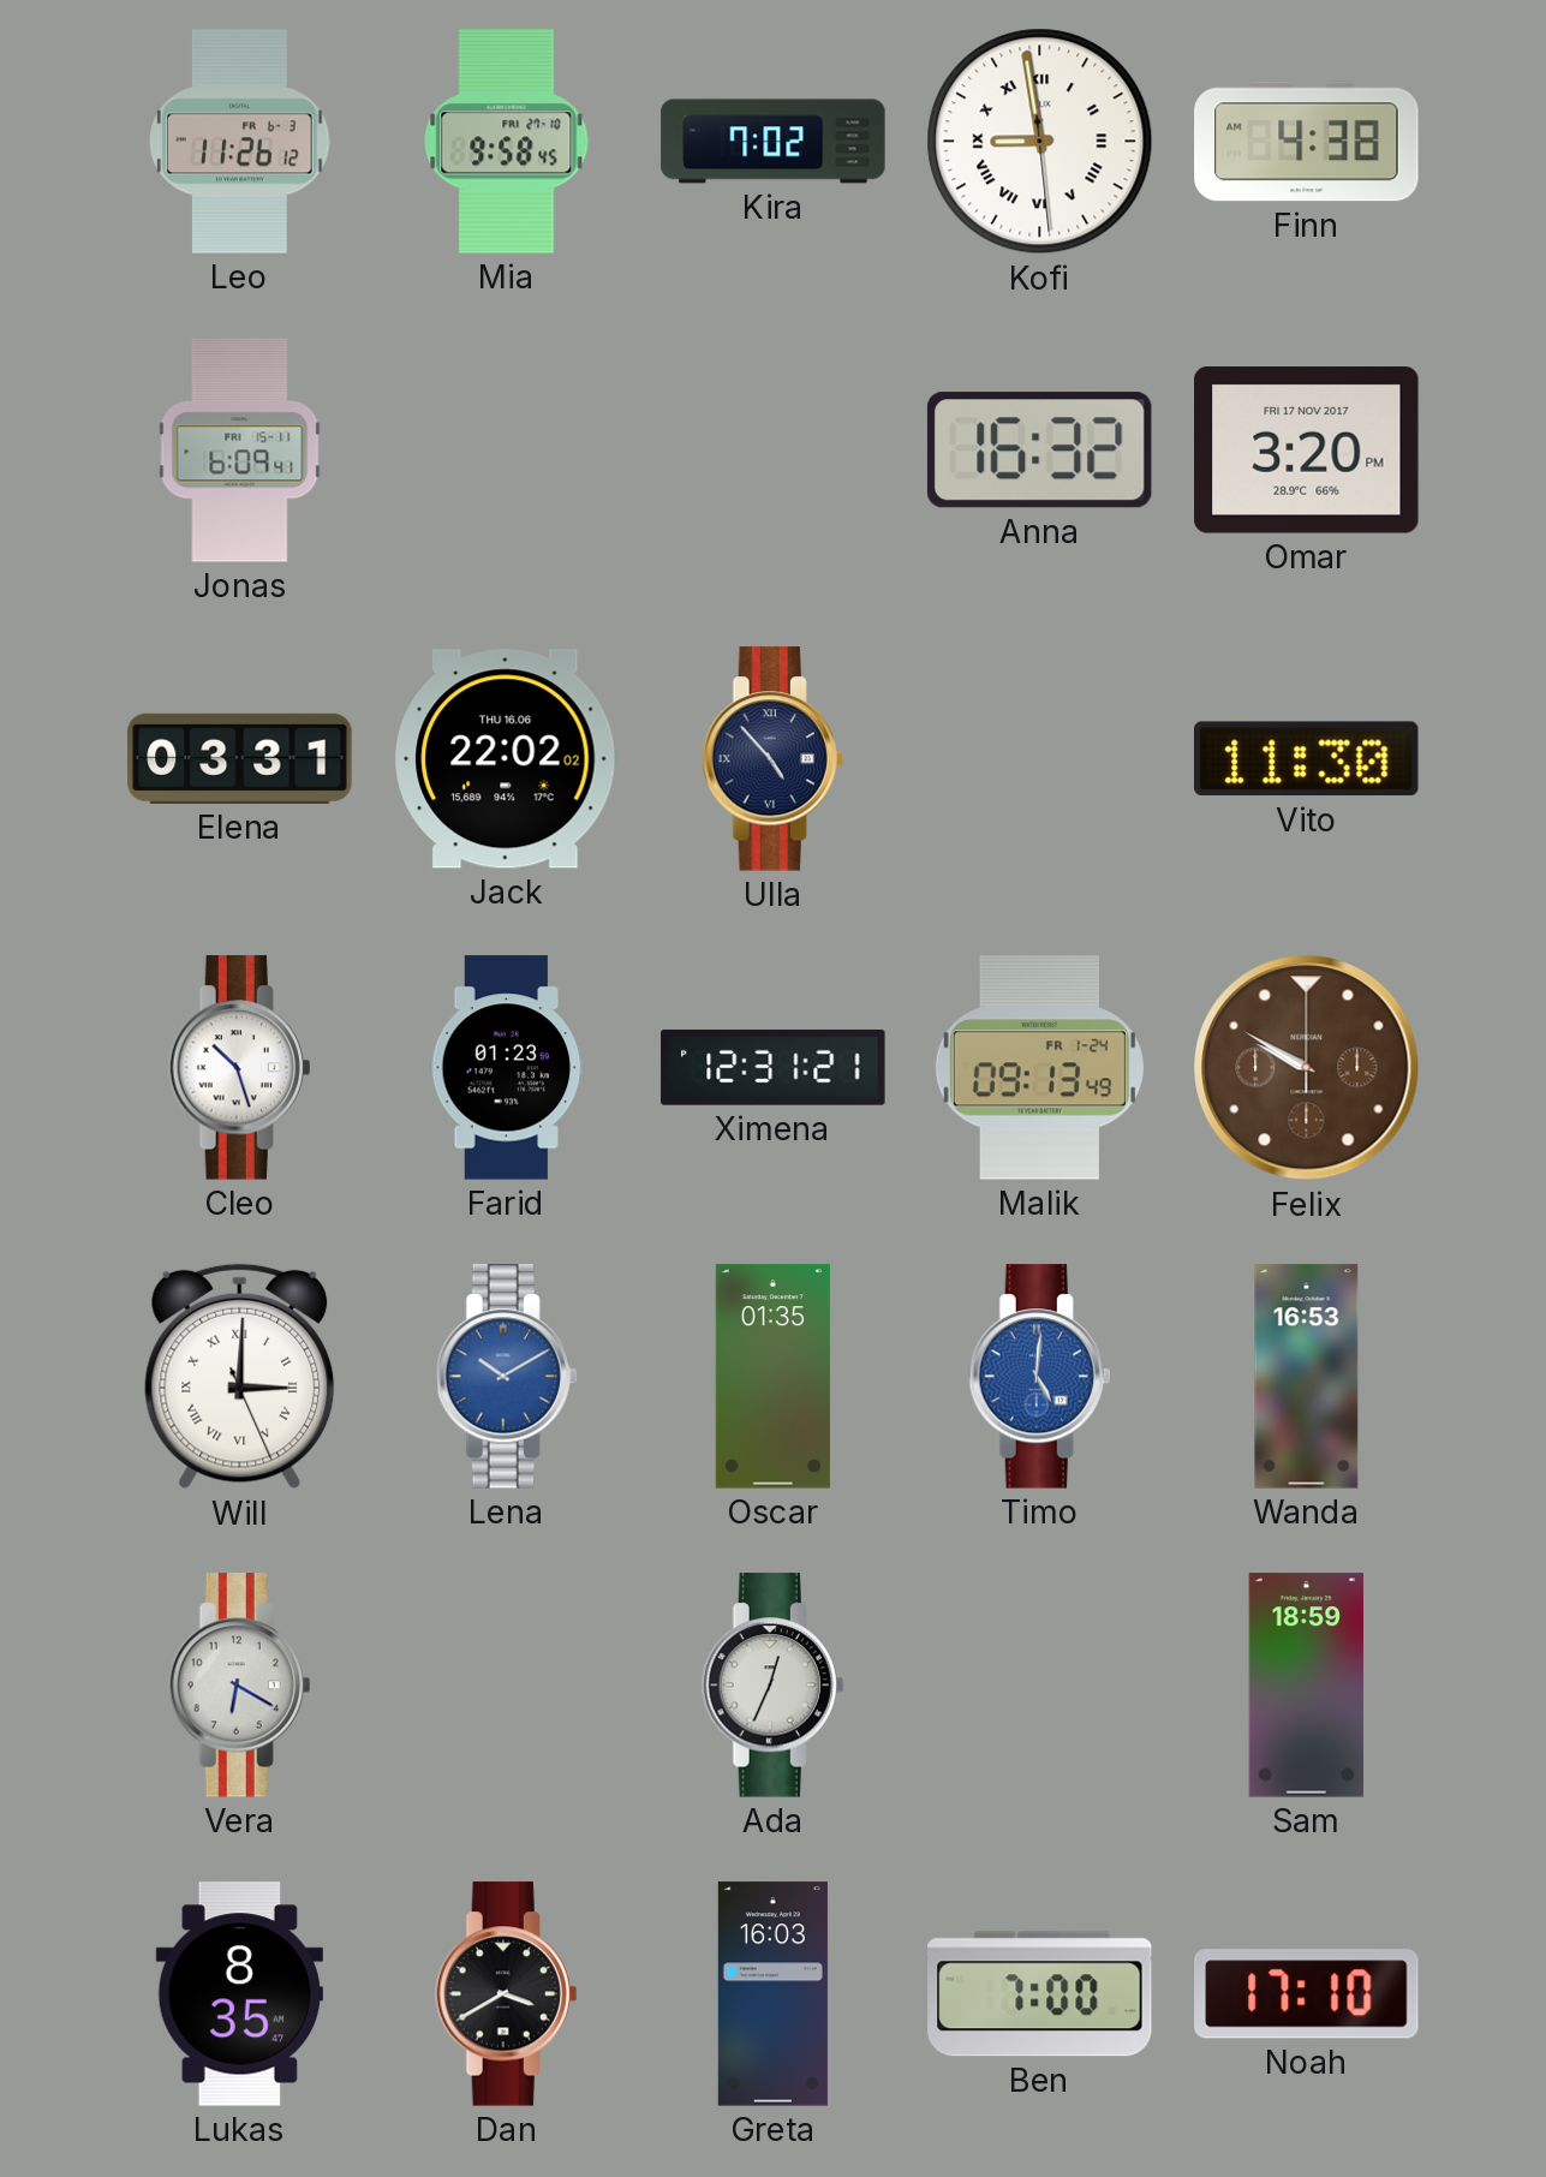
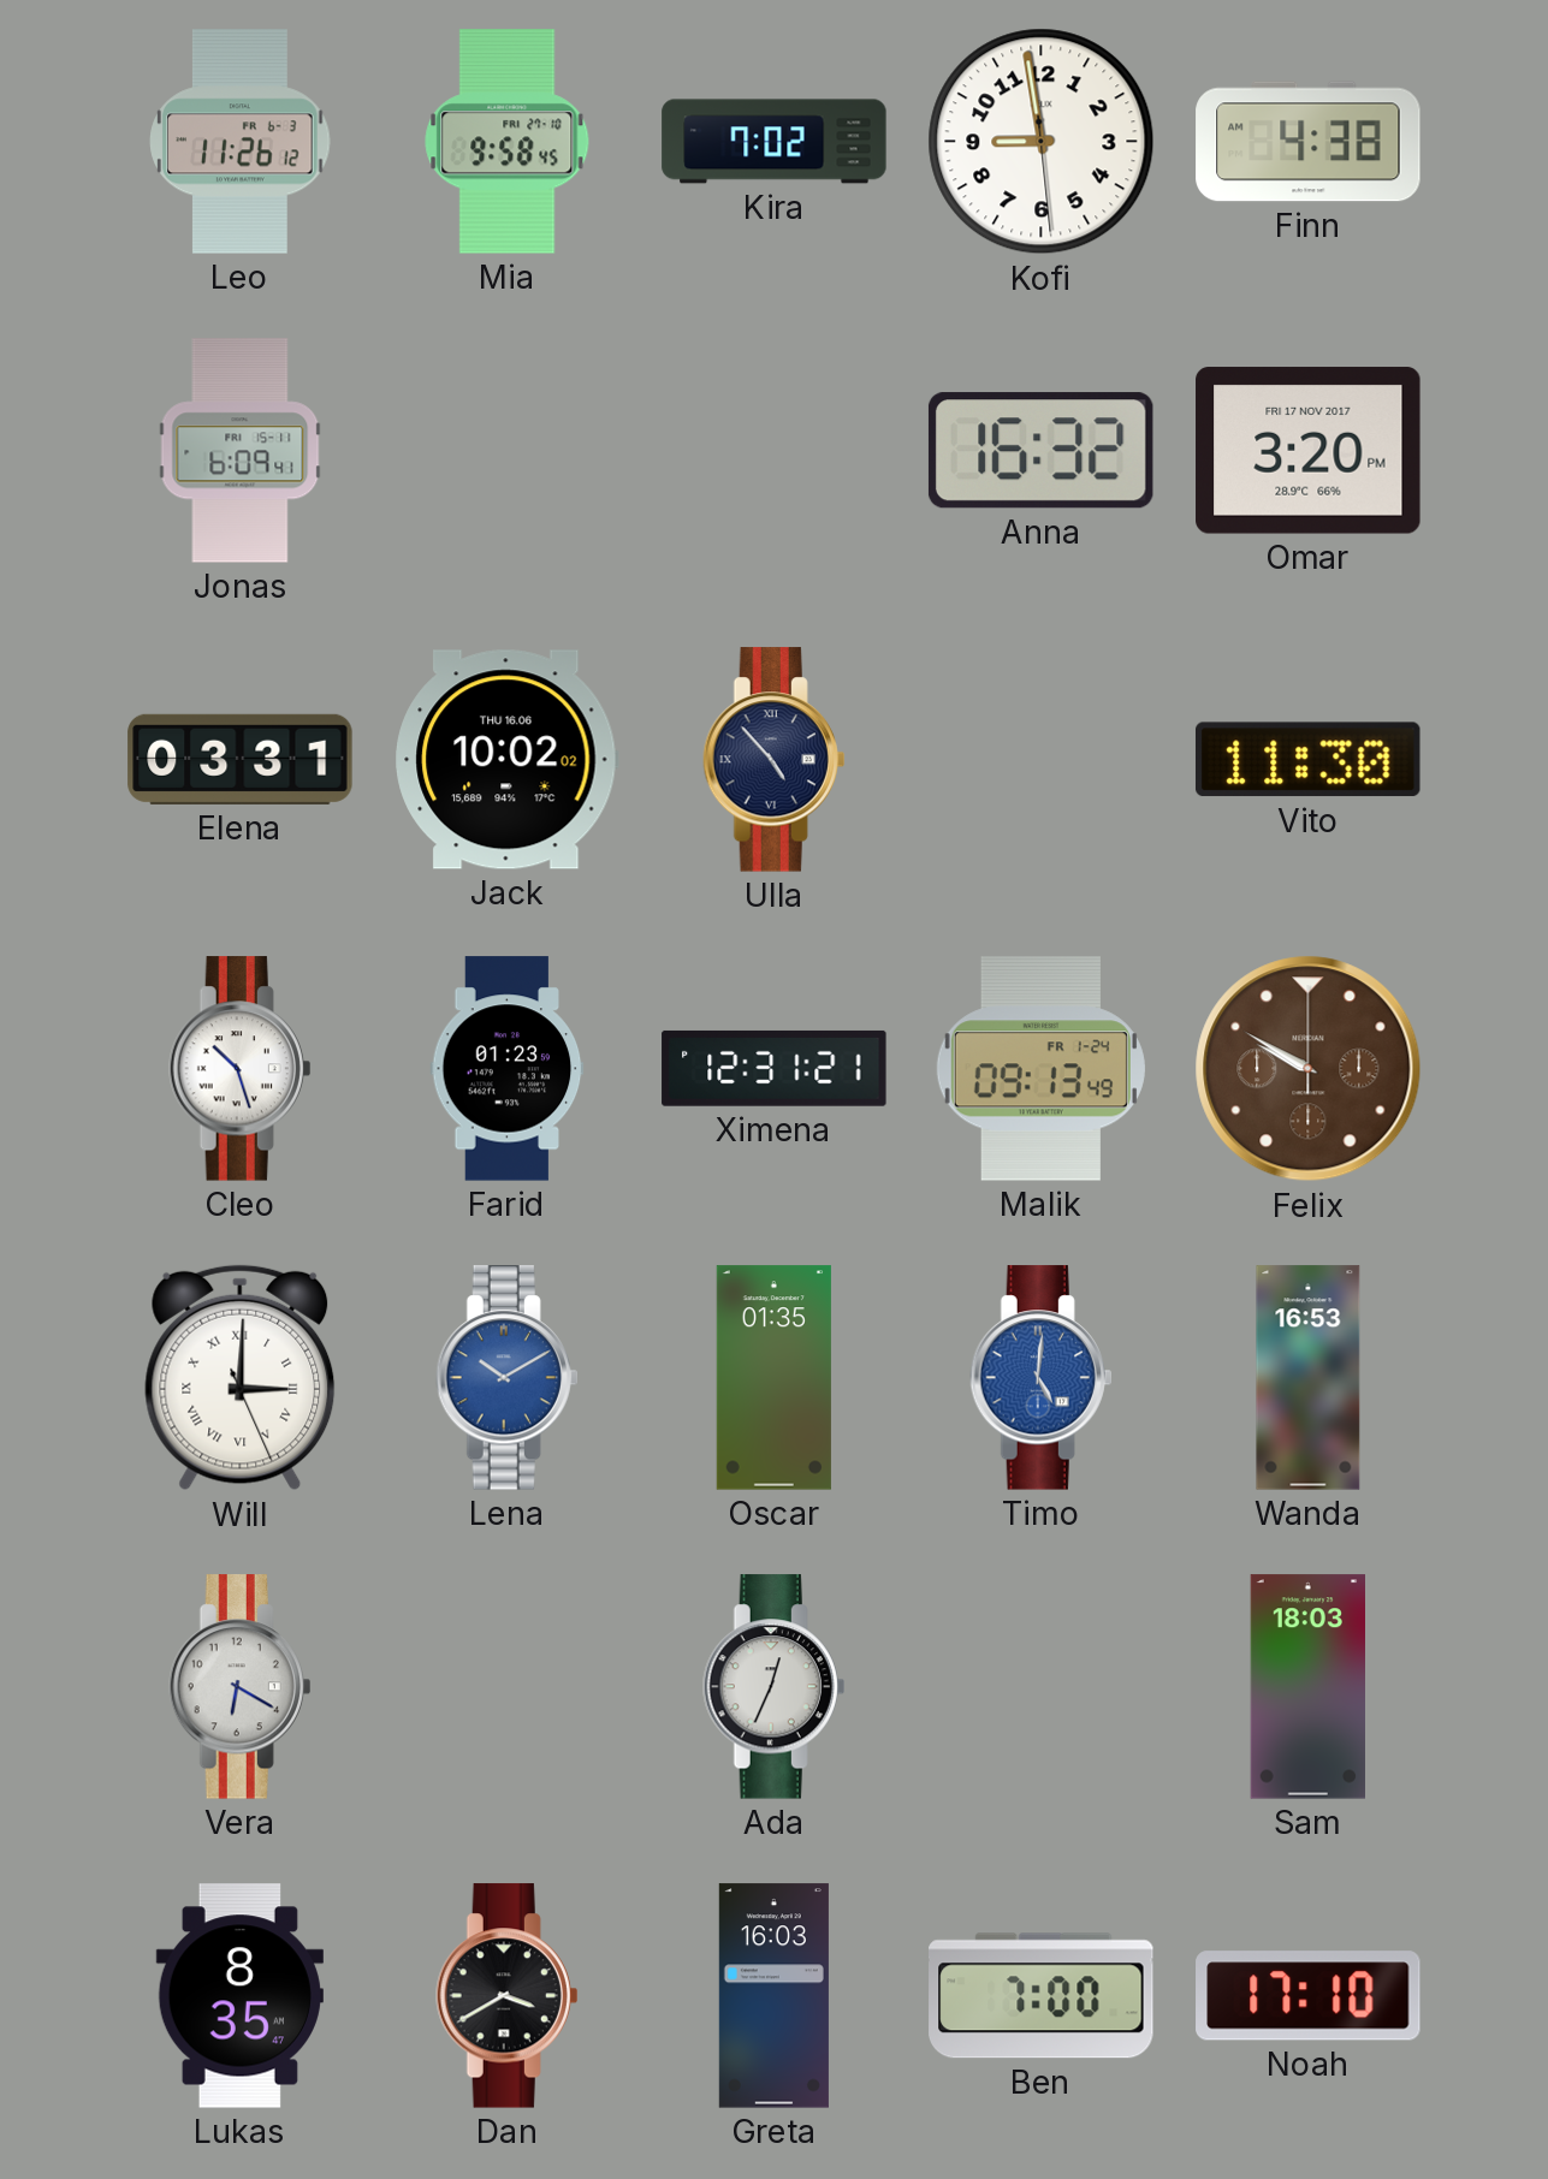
Kofi numerals: Roman -> Arabic (1042, 142)
Jack: 22:02 -> 10:02 (506, 760)
Sam: 18:59 -> 18:03 (1307, 1687)
